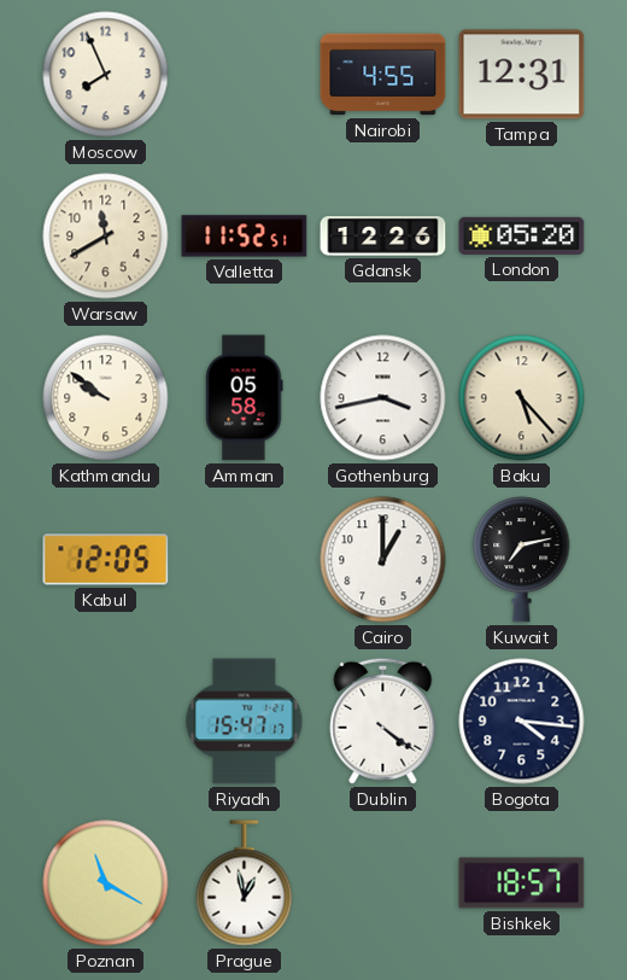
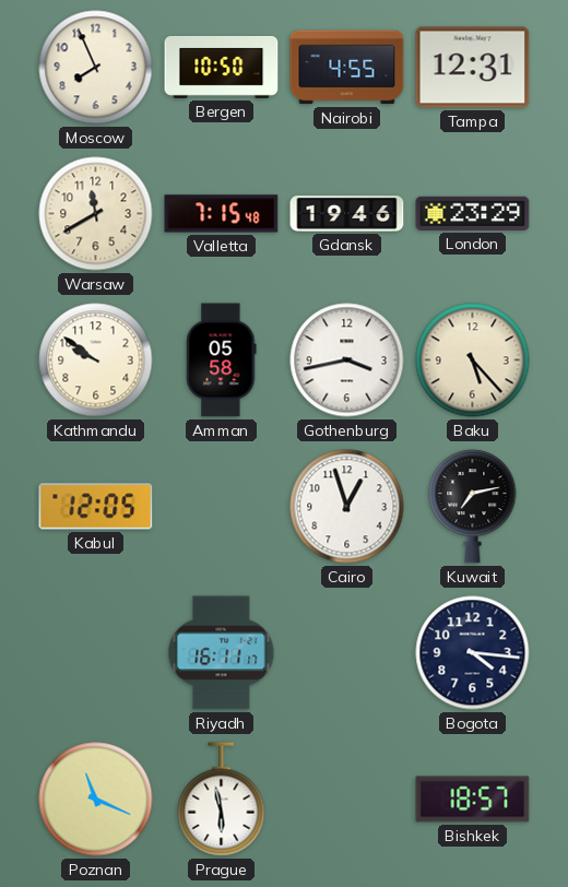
Bergen: none -> 10:50 (222, 67)
Valletta: 11:52 -> 7:15 (222, 214)
Gdansk: 12:26 -> 19:46 (347, 214)
London: 05:20 -> 23:29 (473, 213)
Cairo: 1:00 -> 12:57 (347, 507)
Riyadh: 15:47 -> 16:11 (222, 653)
Dublin: 4:21 -> none (383, 721)
Poznan: 11:20 -> 11:19 (96, 800)
Prague: 12:58 -> 5:58 (222, 800)
